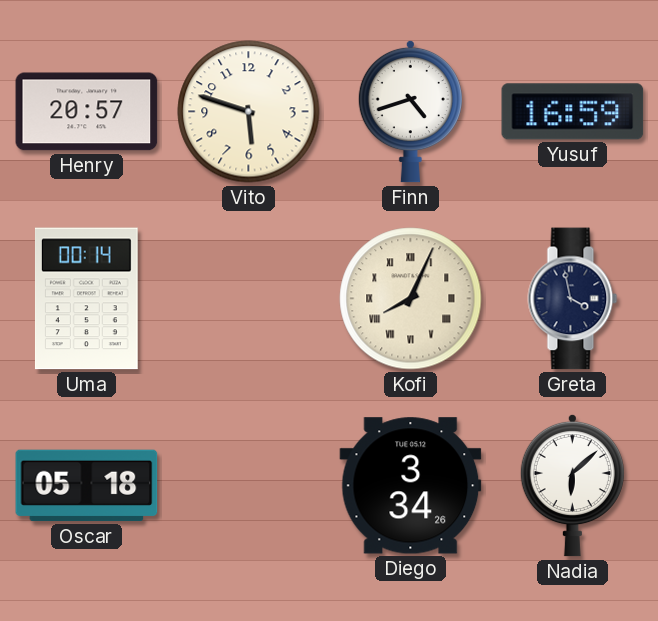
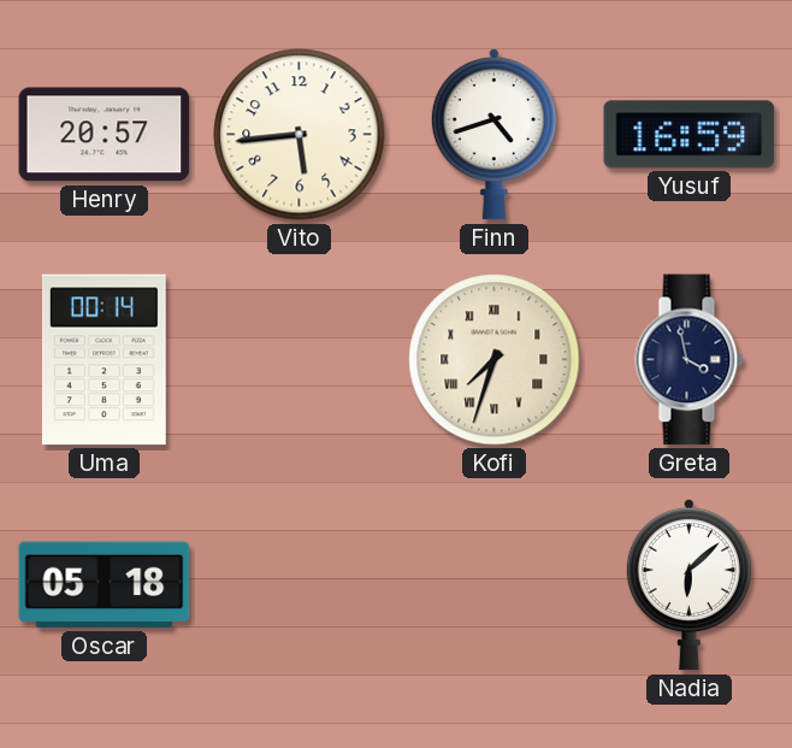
Vito: 5:48 -> 5:44 (300, 135)
Kofi: 8:04 -> 7:33 (495, 360)
Diego: 3:34 -> none (411, 486)
